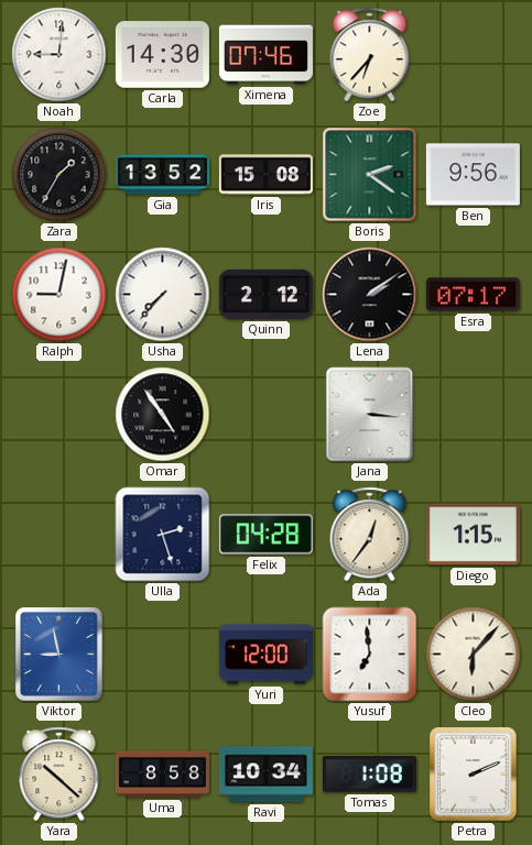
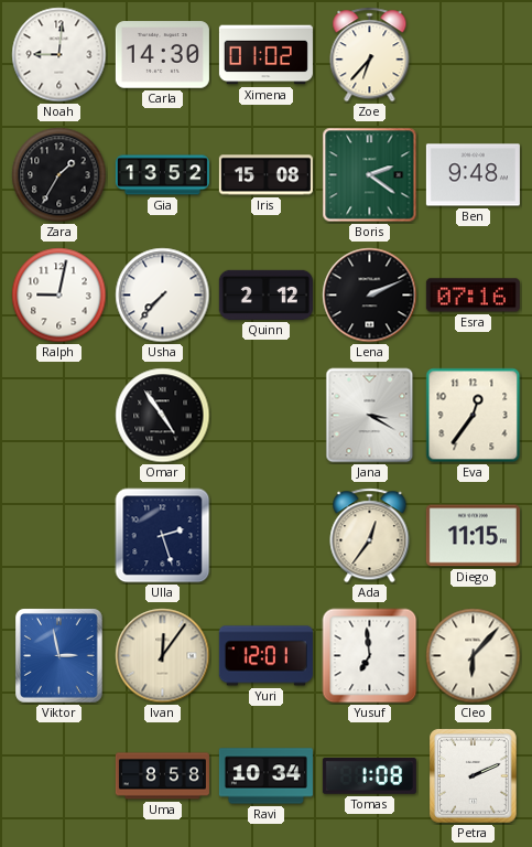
Ximena: 07:46 -> 01:02 (265, 55)
Ben: 9:56 -> 9:48 (473, 175)
Lena: 2:09 -> 2:11 (370, 296)
Esra: 07:17 -> 07:16 (473, 296)
Jana: 3:16 -> 3:20 (370, 416)
Eva: none -> 12:36 (474, 416)
Felix: 04:28 -> none (265, 535)
Diego: 1:15 -> 11:15 (473, 536)
Viktor: 8:58 -> 2:58 (59, 656)
Ivan: none -> 12:06 (163, 656)
Yuri: 12:00 -> 12:01 (265, 656)
Yara: 10:22 -> none (59, 775)
